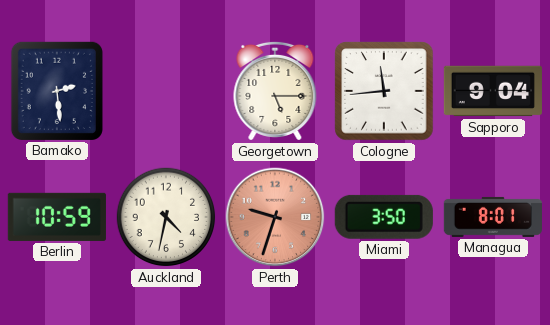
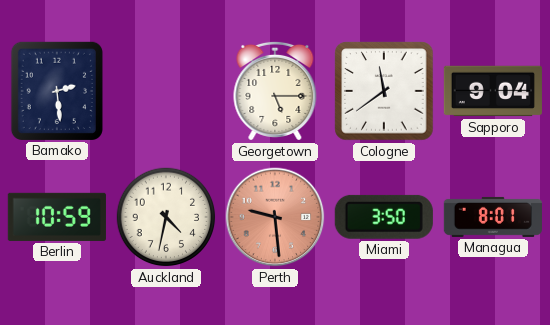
Cologne: 11:44 -> 11:39 (384, 91)
Perth: 9:33 -> 9:29 (275, 217)
